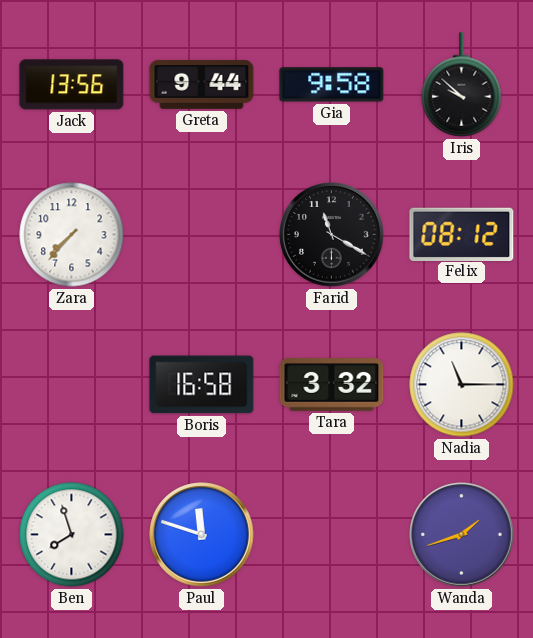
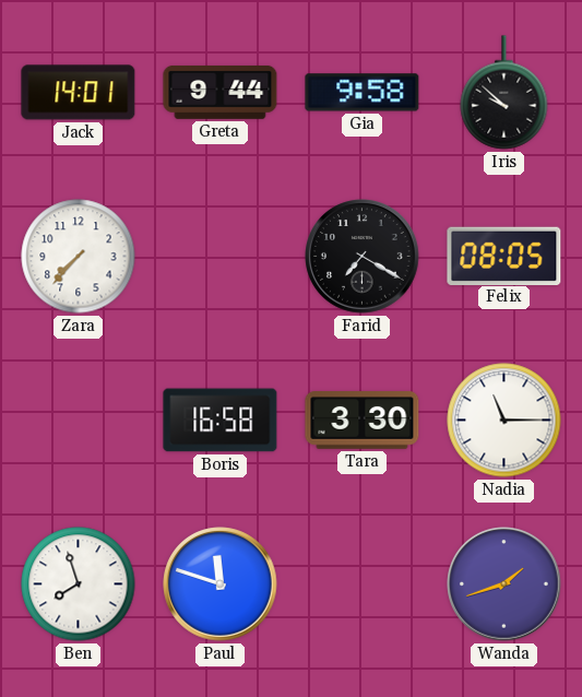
Jack: 13:56 -> 14:01 (79, 93)
Farid: 11:20 -> 7:20 (363, 257)
Felix: 08:12 -> 08:05 (504, 256)
Tara: 3:32 -> 3:30 (363, 421)
